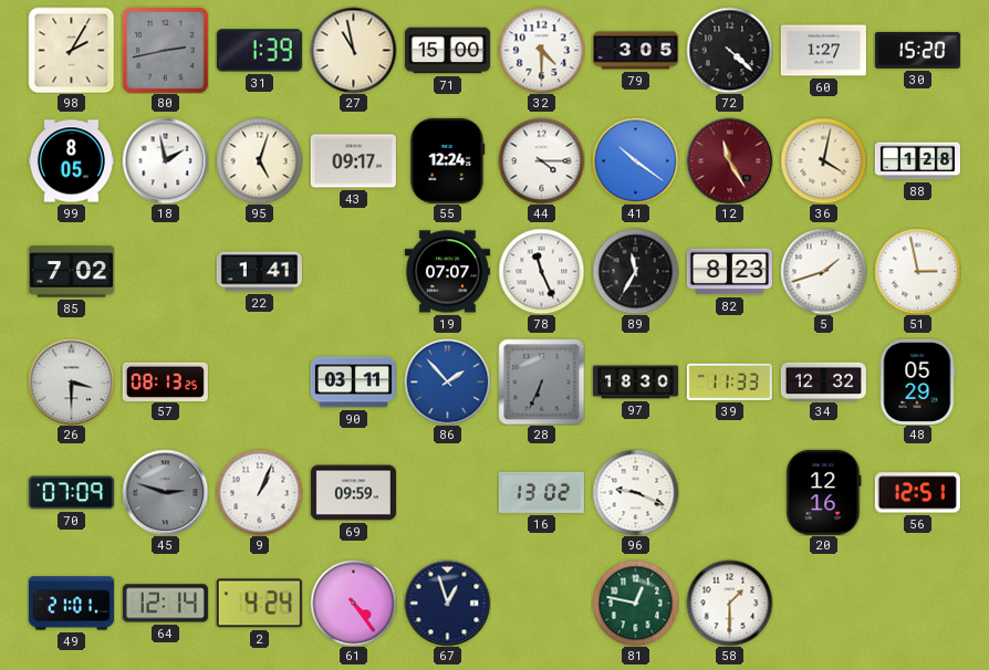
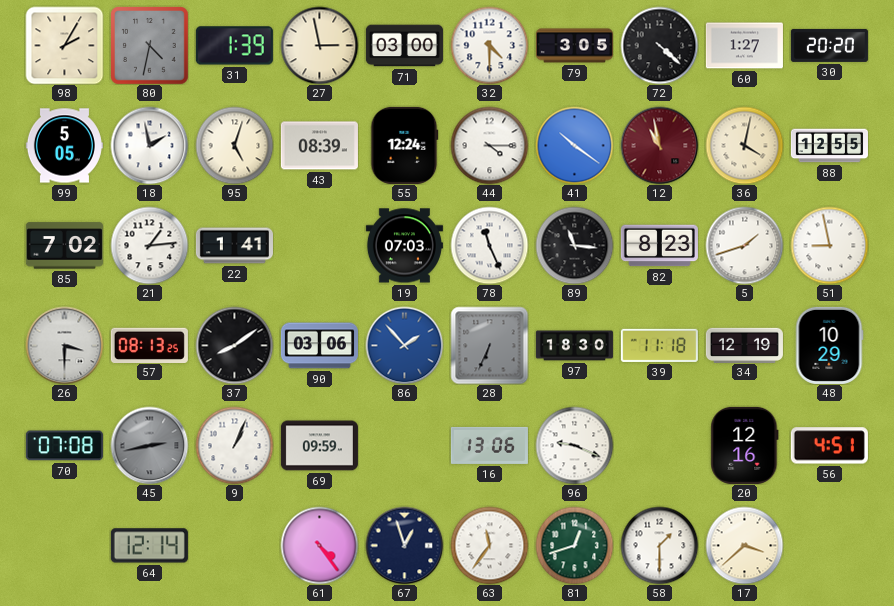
80: 2:43 -> 4:32 (150, 46)
27: 10:58 -> 2:58 (319, 45)
71: 15:00 -> 03:00 (404, 46)
30: 15:20 -> 20:20 (829, 45)
99: 8:05 -> 5:05 (64, 146)
43: 09:17 -> 08:39 (319, 146)
12: 11:25 -> 10:58 (659, 145)
88: 1:28 -> 12:55 (829, 146)
21: none -> 1:14 (149, 245)
19: 07:07 -> 07:03 (404, 246)
89: 11:35 -> 11:16 (574, 245)
51: 2:58 -> 8:58 (829, 245)
37: none -> 8:09 (234, 345)
90: 03:11 -> 03:06 (319, 346)
39: 11:33 -> 11:18 (659, 345)
34: 12:32 -> 12:19 (744, 345)
48: 05:29 -> 10:29 (829, 345)
70: 07:09 -> 07:08 (64, 446)
45: 2:48 -> 2:43 (149, 445)
16: 13:02 -> 13:06 (489, 445)
56: 12:51 -> 4:51 (829, 446)
49: 21:01 -> none (71, 604)
2: 4:24 -> none (259, 604)
63: none -> 11:36 (489, 545)
81: 12:47 -> 12:42 (574, 545)
17: none -> 3:38 (744, 545)
